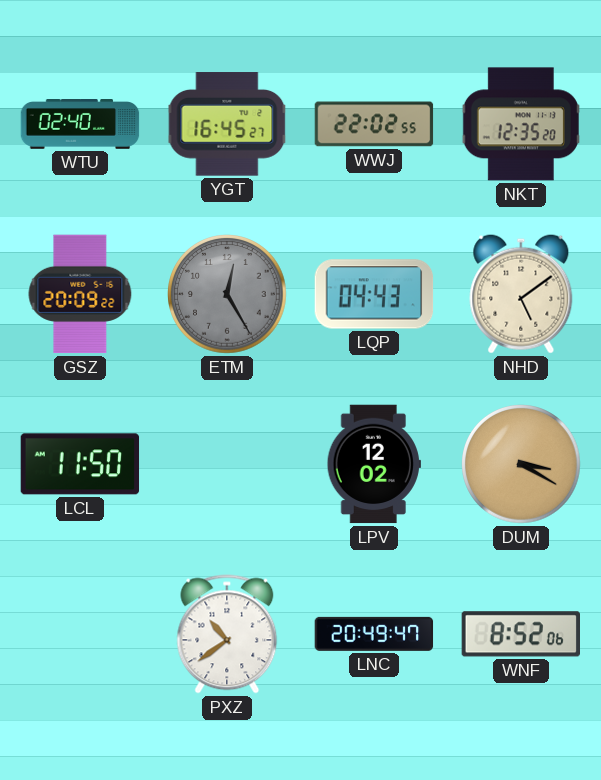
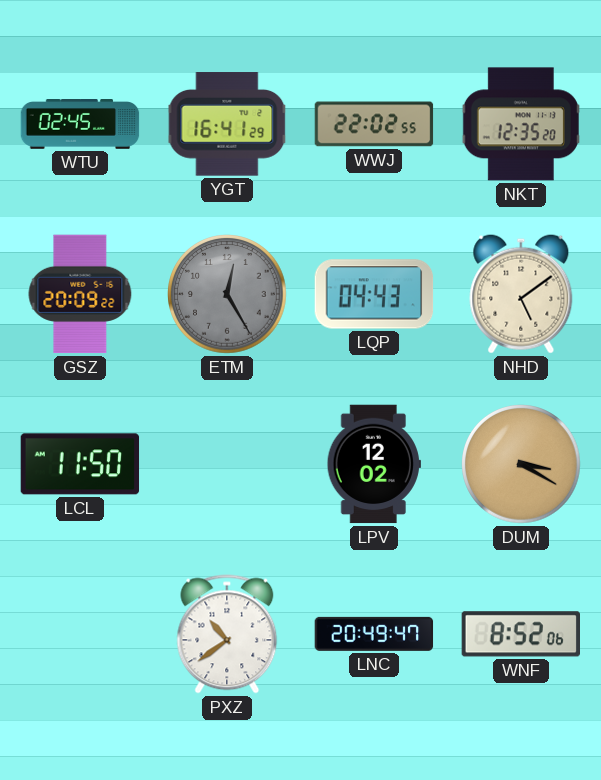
WTU: 02:40 -> 02:45 (80, 124)
YGT: 16:45 -> 16:41 (227, 124)
